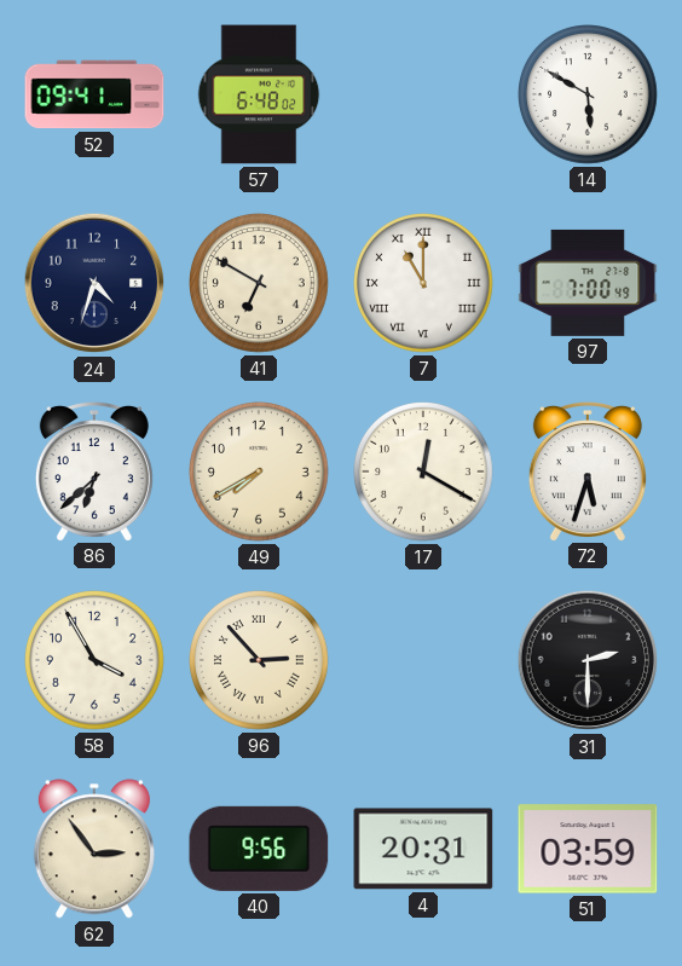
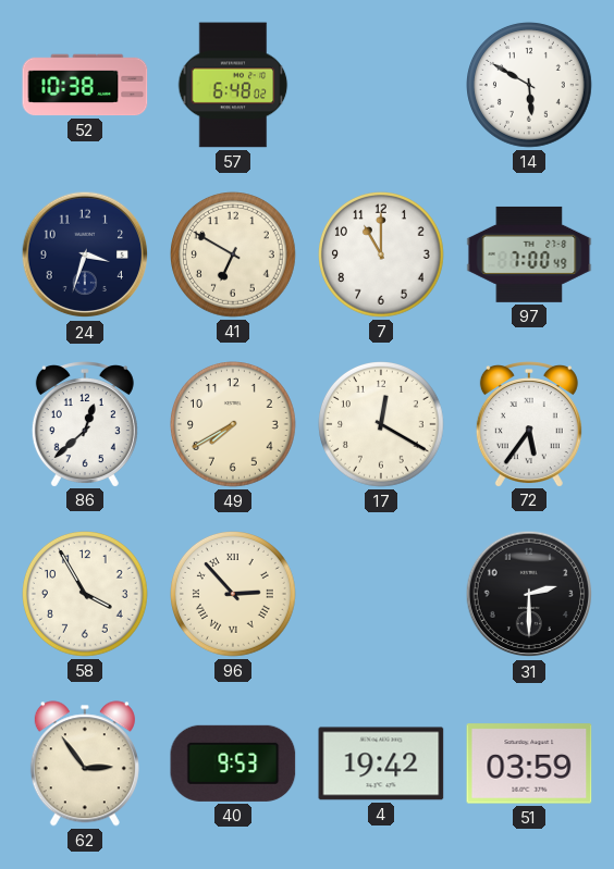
52: 09:41 -> 10:38 (85, 85)
24: 4:33 -> 3:33 (85, 255)
7 numerals: Roman -> Arabic (382, 256)
86: 6:38 -> 12:38 (85, 424)
72: 5:33 -> 5:36 (529, 424)
40: 9:56 -> 9:53 (233, 764)
4: 20:31 -> 19:42 (381, 764)
